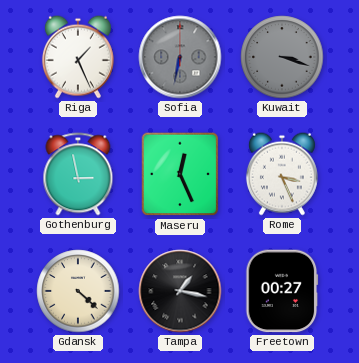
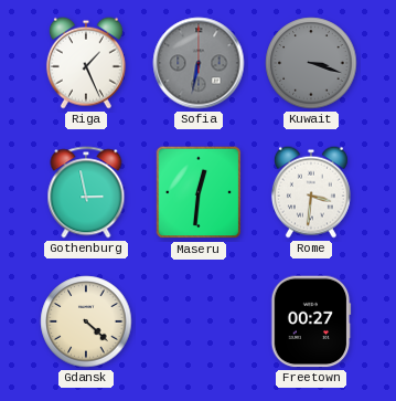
Maseru: 12:26 -> 12:31 (199, 192)
Rome: 3:26 -> 3:31 (311, 192)
Tampa: 1:17 -> none (180, 291)
